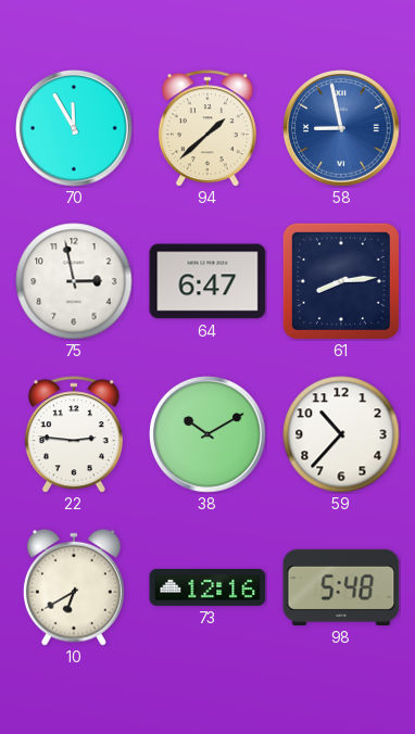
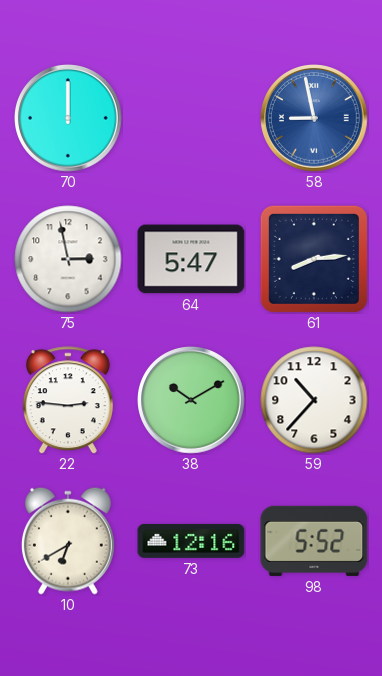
70: 11:55 -> 12:00 (69, 119)
94: 1:38 -> none (207, 128)
64: 6:47 -> 5:47 (191, 259)
98: 5:48 -> 5:52 (314, 541)
